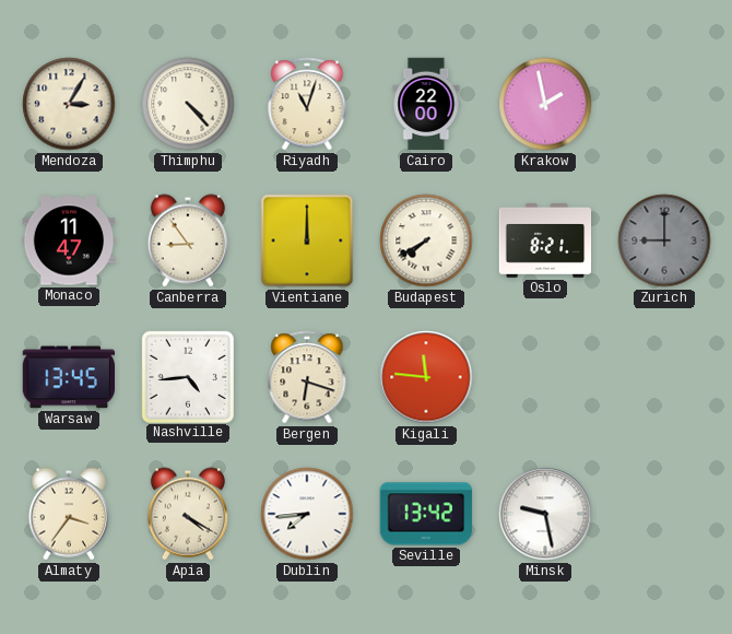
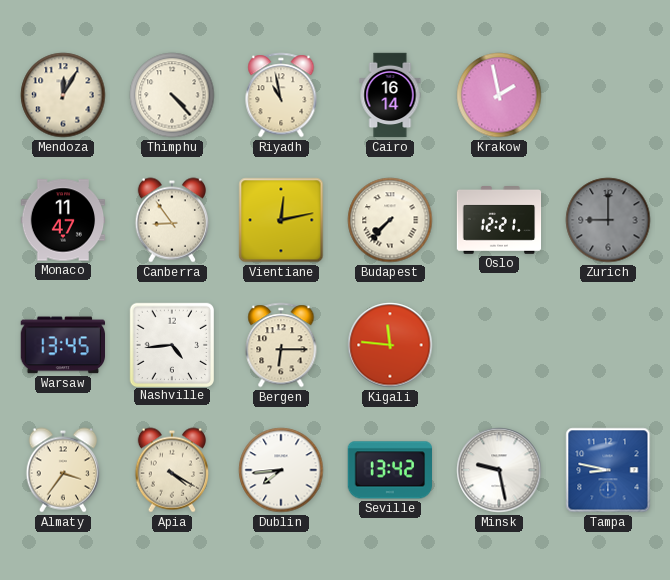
Mendoza: 3:05 -> 12:05 (63, 95)
Riyadh: 11:03 -> 10:58 (281, 95)
Cairo: 22:00 -> 16:14 (390, 95)
Vientiane: 12:00 -> 12:13 (281, 220)
Budapest: 7:40 -> 7:37 (390, 220)
Oslo: 8:21 -> 12:21 (499, 221)
Bergen: 6:18 -> 6:15 (281, 345)
Tampa: none -> 8:47 (608, 470)
